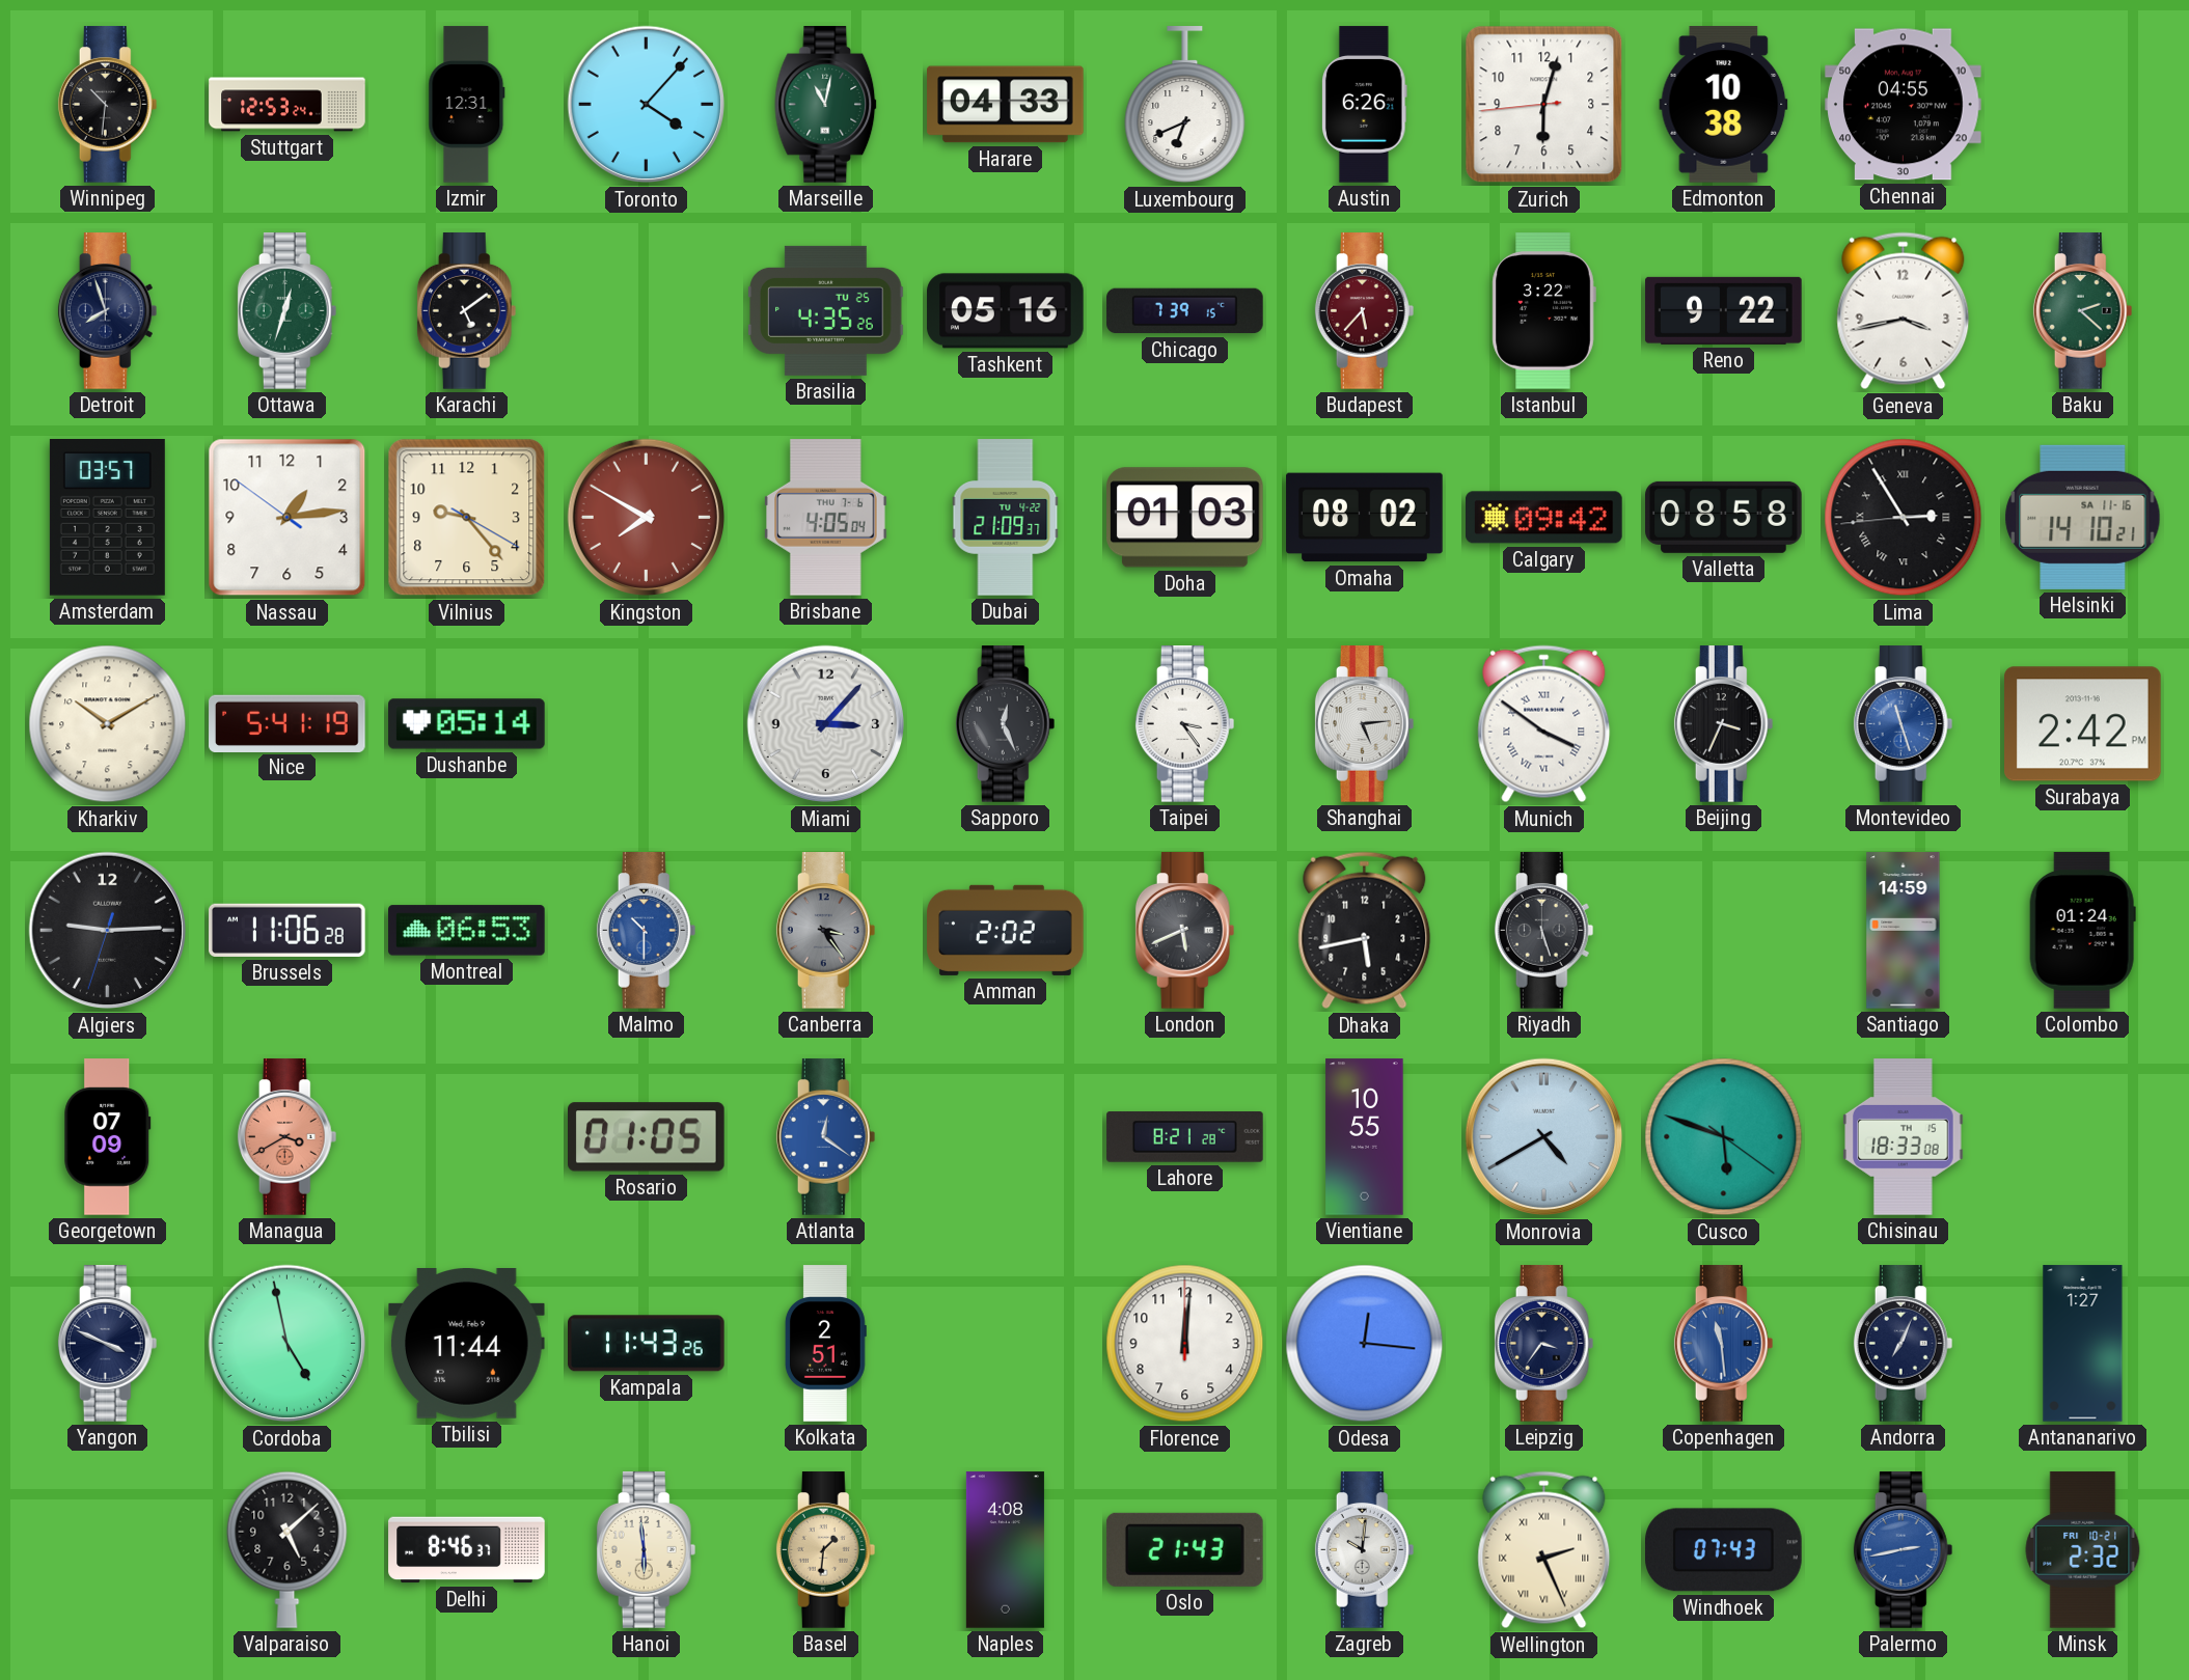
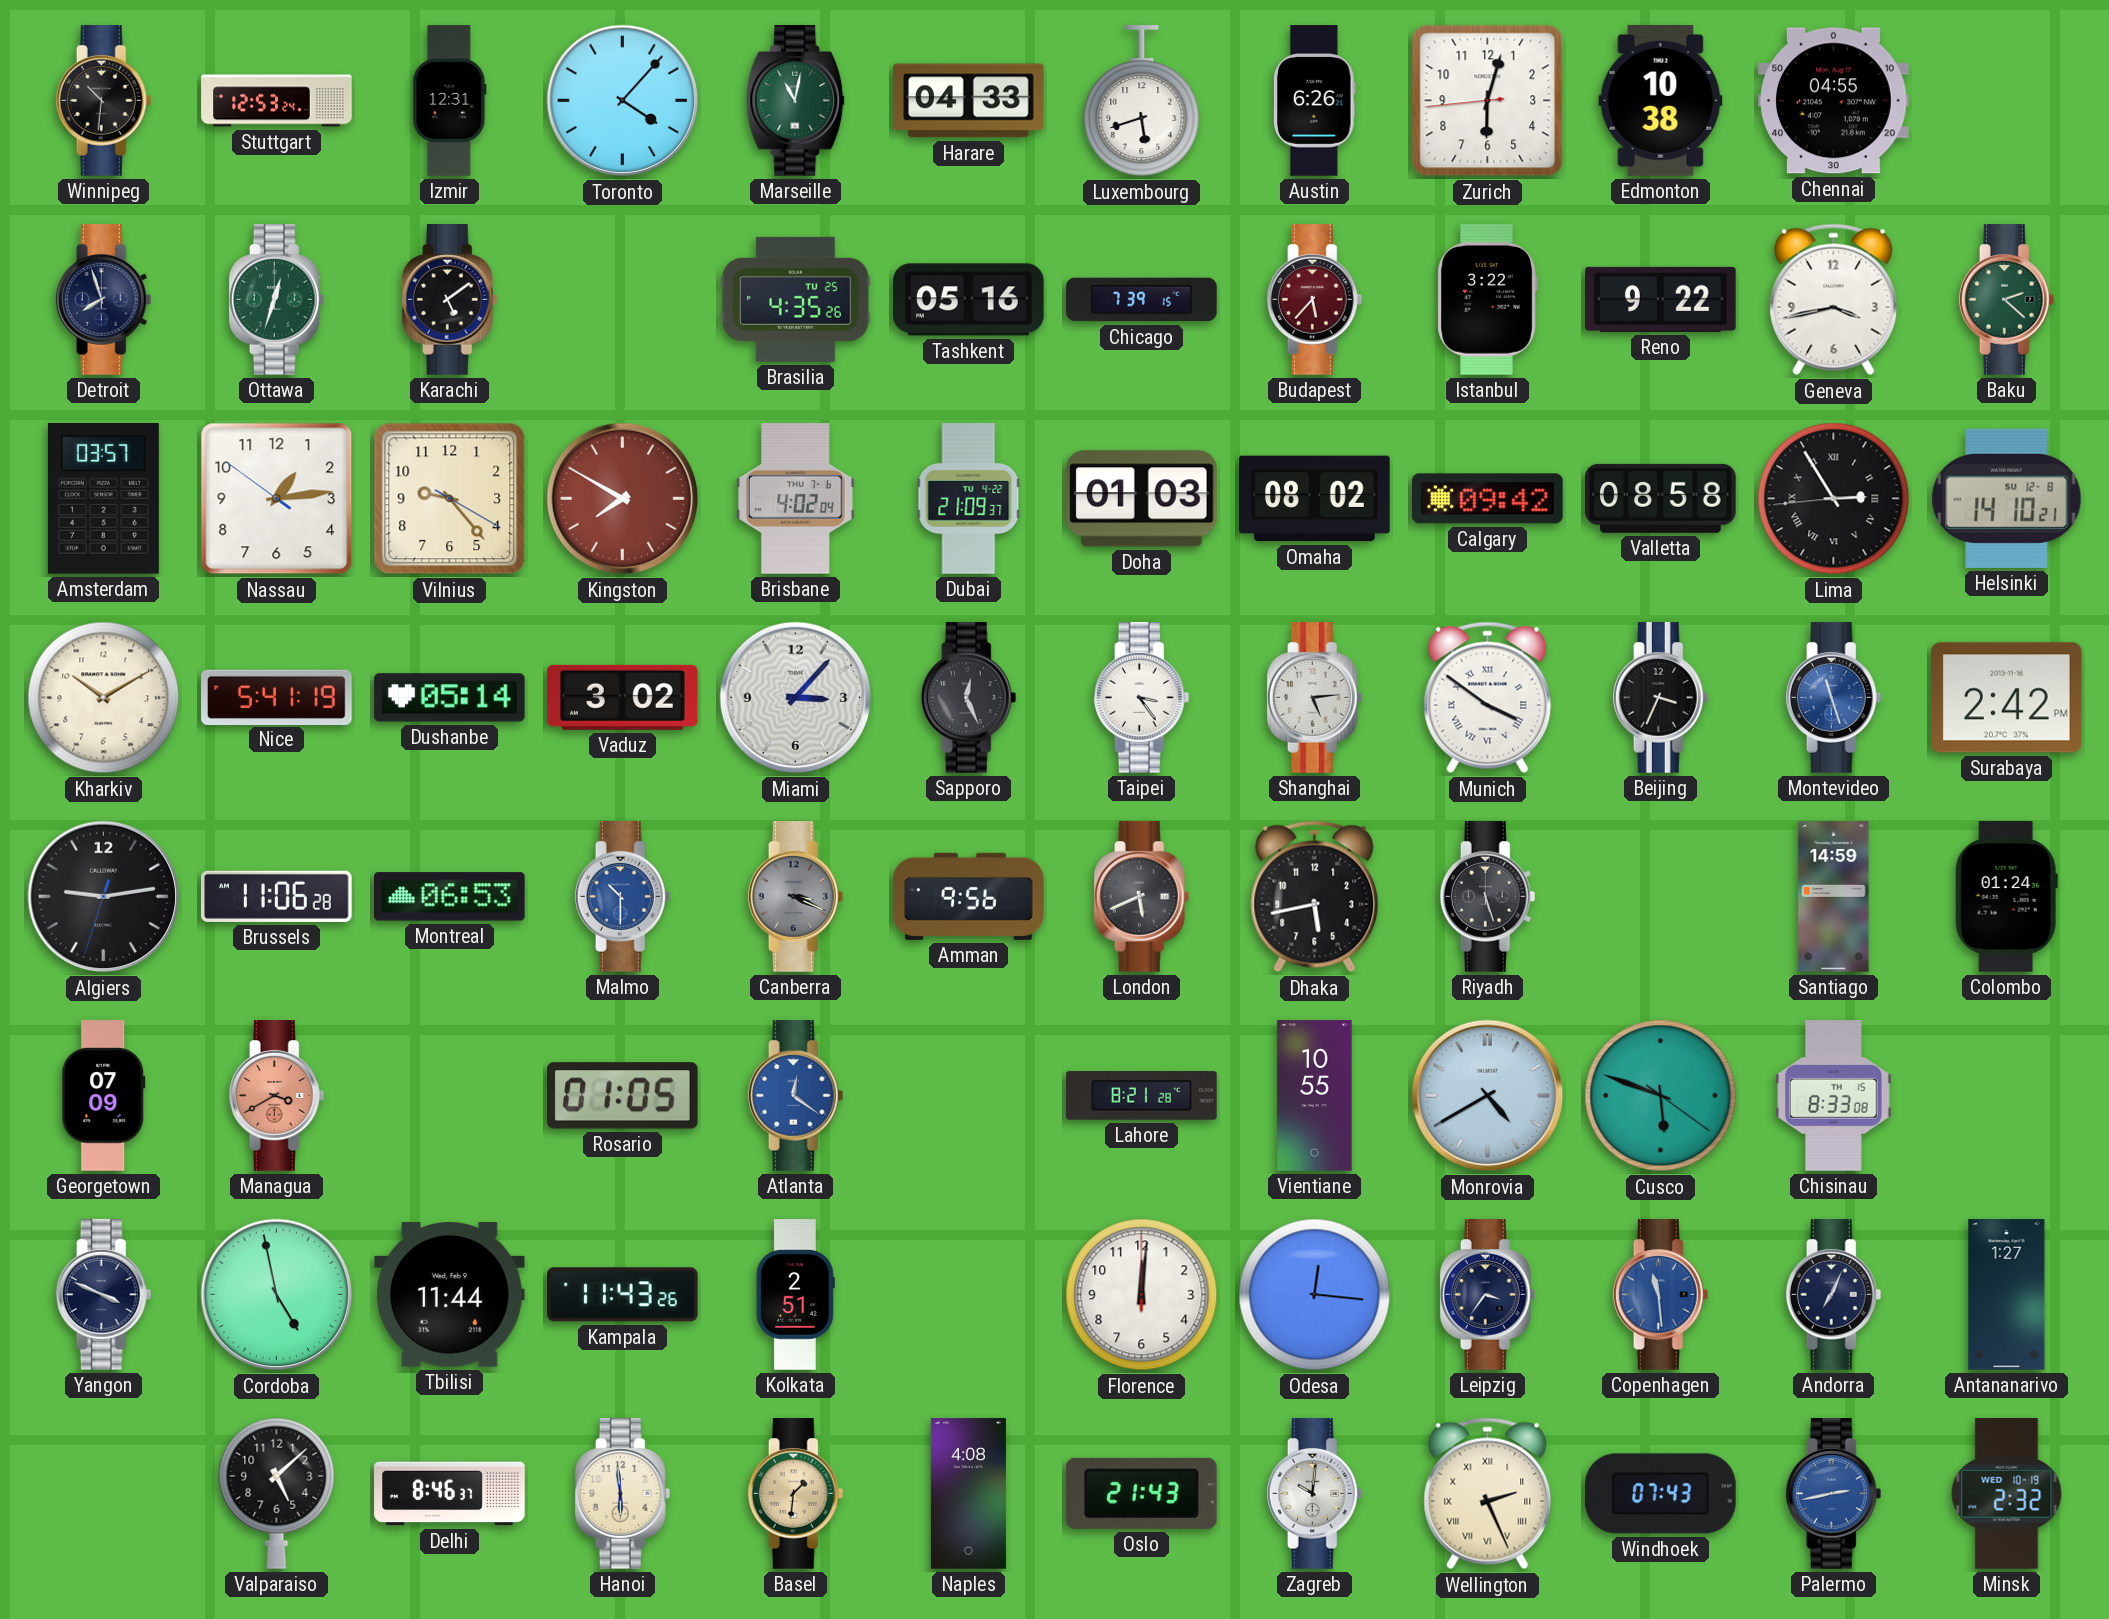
Luxembourg: 6:41 -> 5:42 (1142, 101)
Brisbane: 4:05 -> 4:02 (796, 499)
Helsinki date: SA 11-16 -> SU 12-8 (2007, 498)
Vaduz: none -> 3:02 (623, 697)
Algiers: 9:14 -> 9:13 (104, 897)
Canberra: 3:24 -> 3:19 (796, 897)
Amman: 2:02 -> 9:56 (969, 896)
Chisinau: 18:33 -> 8:33 (1834, 1096)
Minsk date: FRI 10-21 -> WED 10-19 (2007, 1494)
